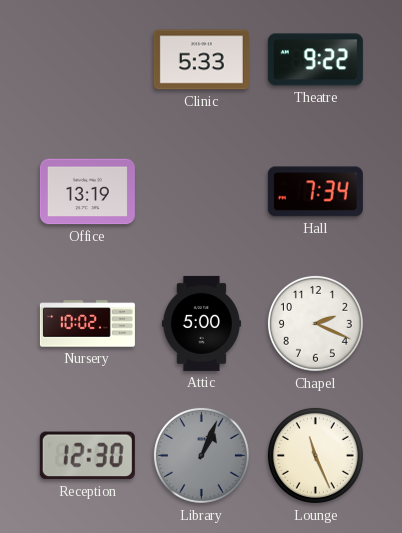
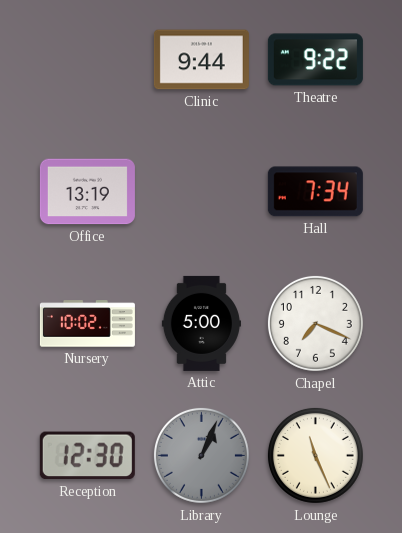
Clinic: 5:33 -> 9:44 (201, 60)
Chapel: 2:19 -> 7:19 (315, 323)
